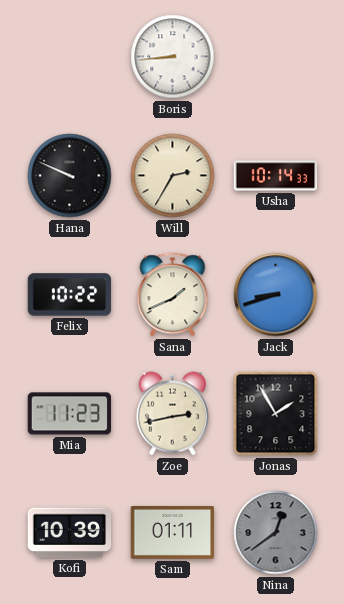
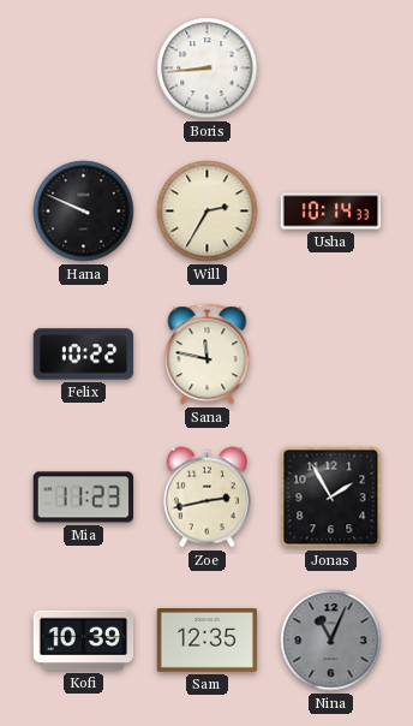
Sana: 1:41 -> 11:47 (208, 355)
Jack: 8:42 -> none (276, 295)
Sam: 01:11 -> 12:35 (208, 641)
Nina: 12:39 -> 11:04 (331, 641)
